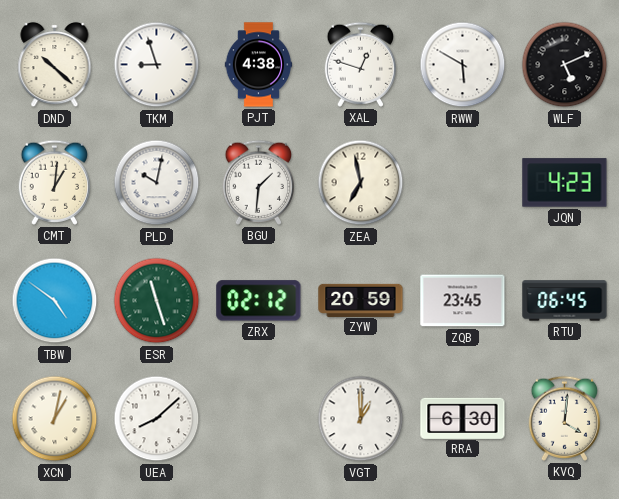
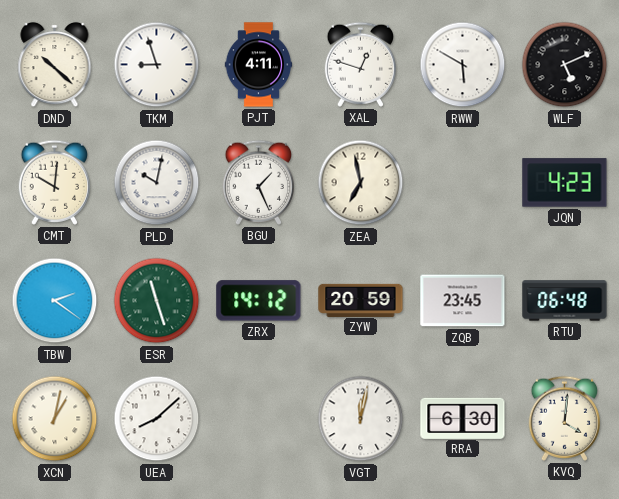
PJT: 4:38 -> 4:11 (259, 65)
CMT: 1:01 -> 10:01 (54, 182)
BGU: 1:31 -> 1:26 (258, 182)
TBW: 4:51 -> 2:21 (55, 301)
ZRX: 02:12 -> 14:12 (259, 301)
RTU: 06:45 -> 06:48 (565, 301)
VGT: 1:00 -> 12:02 (361, 419)
